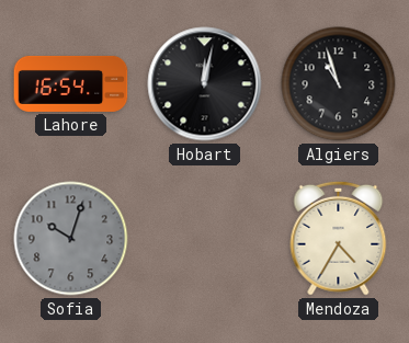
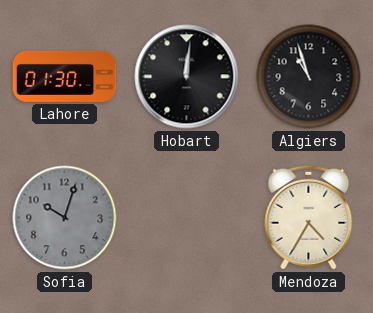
Lahore: 16:54 -> 01:30 (65, 76)
Hobart: 12:02 -> 12:01 (187, 77)
